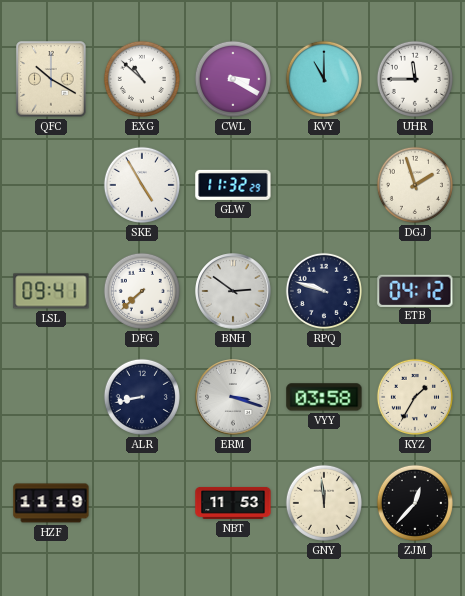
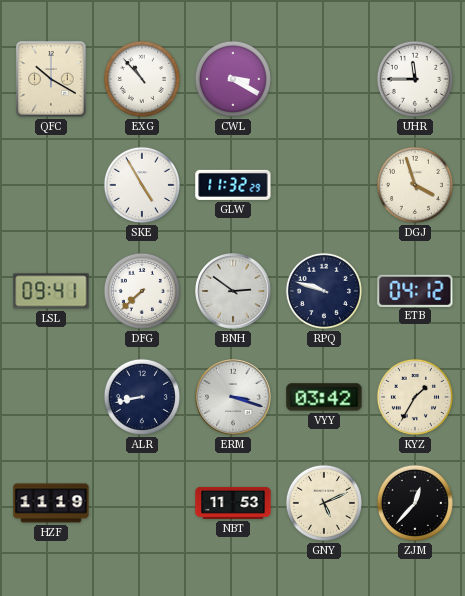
EXG: 10:52 -> 10:53 (142, 79)
KVY: 11:00 -> none (324, 79)
DGJ: 1:57 -> 3:57 (415, 185)
VYY: 03:58 -> 03:42 (324, 397)
GNY: 11:59 -> 5:11 (324, 503)
